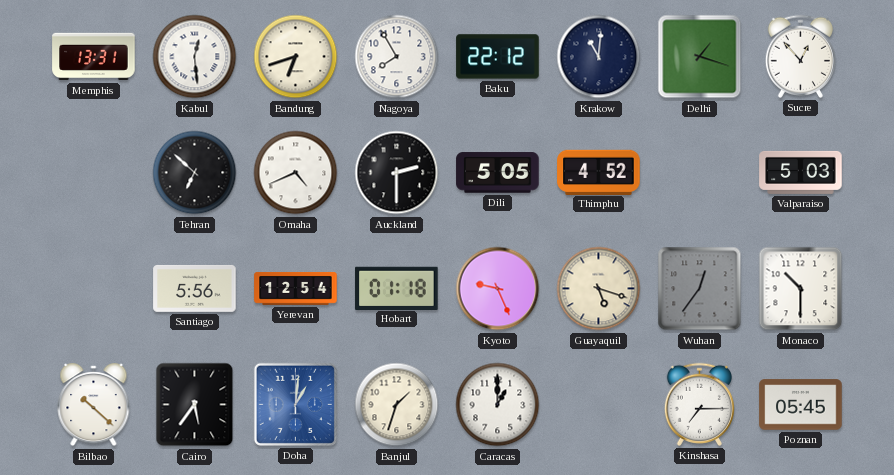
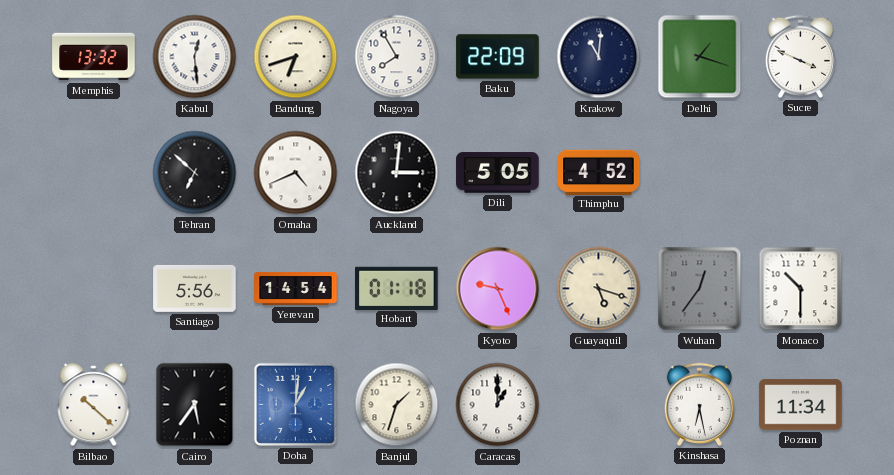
Memphis: 13:31 -> 13:32 (94, 57)
Baku: 22:12 -> 22:09 (498, 57)
Sucre: 12:53 -> 3:49 (800, 56)
Auckland: 2:30 -> 3:01 (397, 173)
Valparaiso: 5:03 -> none (801, 172)
Yerevan: 12:54 -> 14:54 (296, 289)
Kinshasa: 7:15 -> 6:28 (699, 404)
Poznan: 05:45 -> 11:34 (801, 405)
